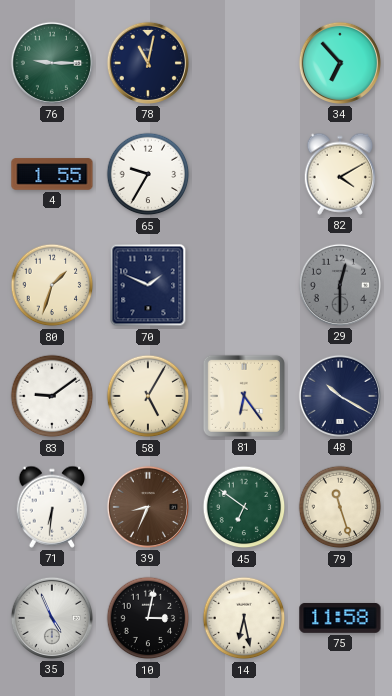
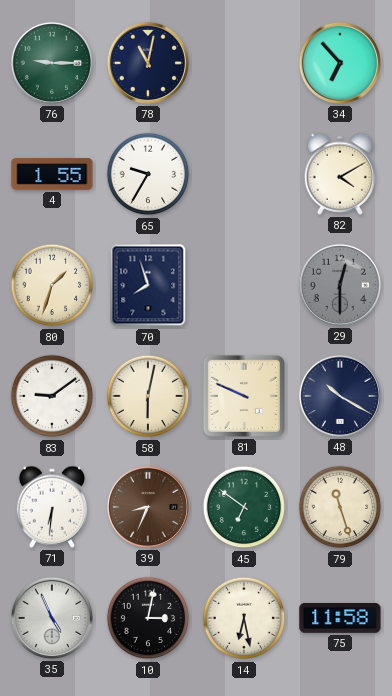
70: 1:49 -> 7:57 (148, 285)
58: 5:05 -> 6:02 (148, 396)
81: 6:24 -> 9:49 (244, 396)
